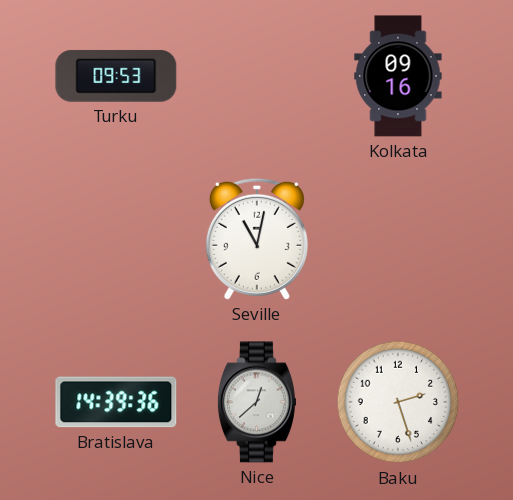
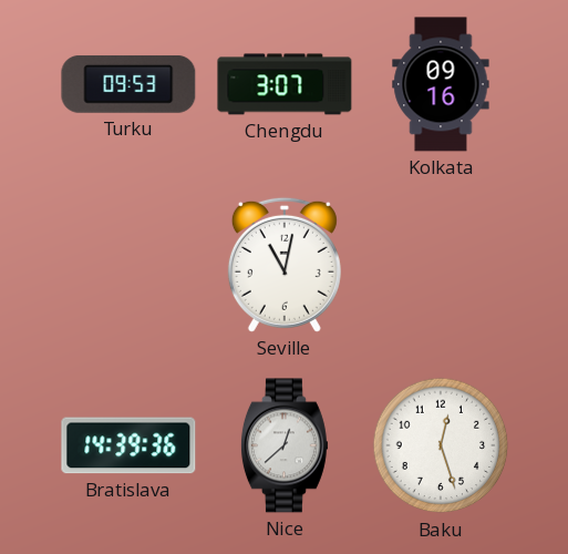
Chengdu: none -> 3:07 (285, 84)
Baku: 2:27 -> 12:27 (441, 445)
